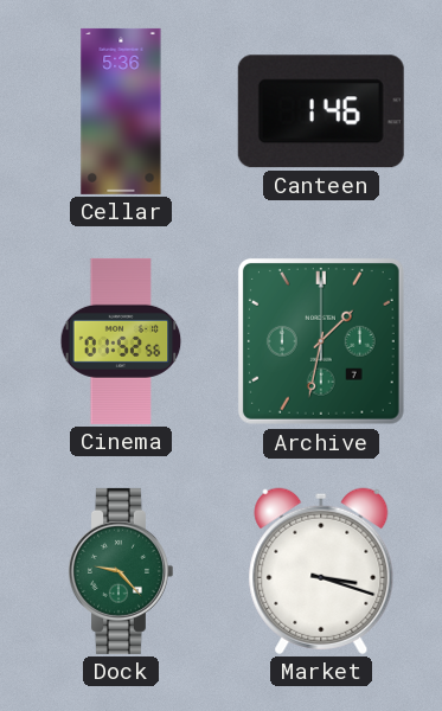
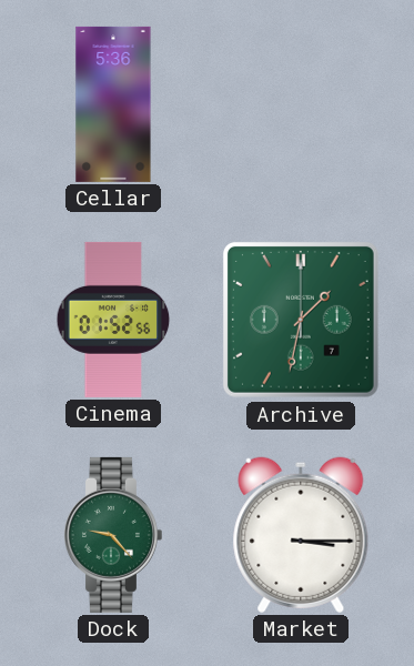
Canteen: 1:46 -> none (321, 111)
Market: 3:18 -> 3:15 (301, 535)
